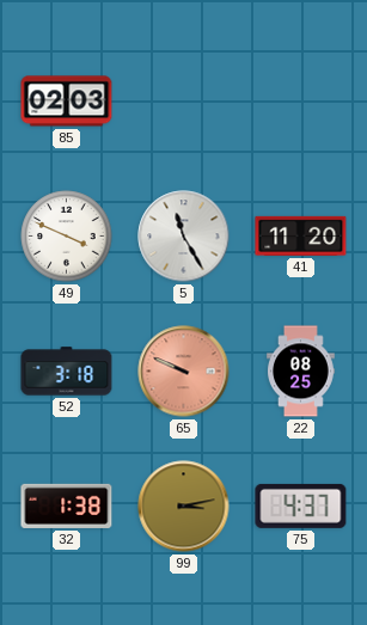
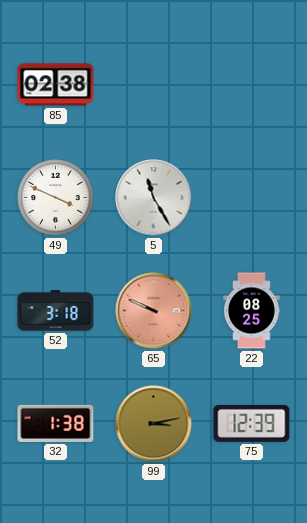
85: 02:03 -> 02:38 (56, 85)
41: 11:20 -> none (301, 235)
75: 4:37 -> 12:39 (252, 423)
